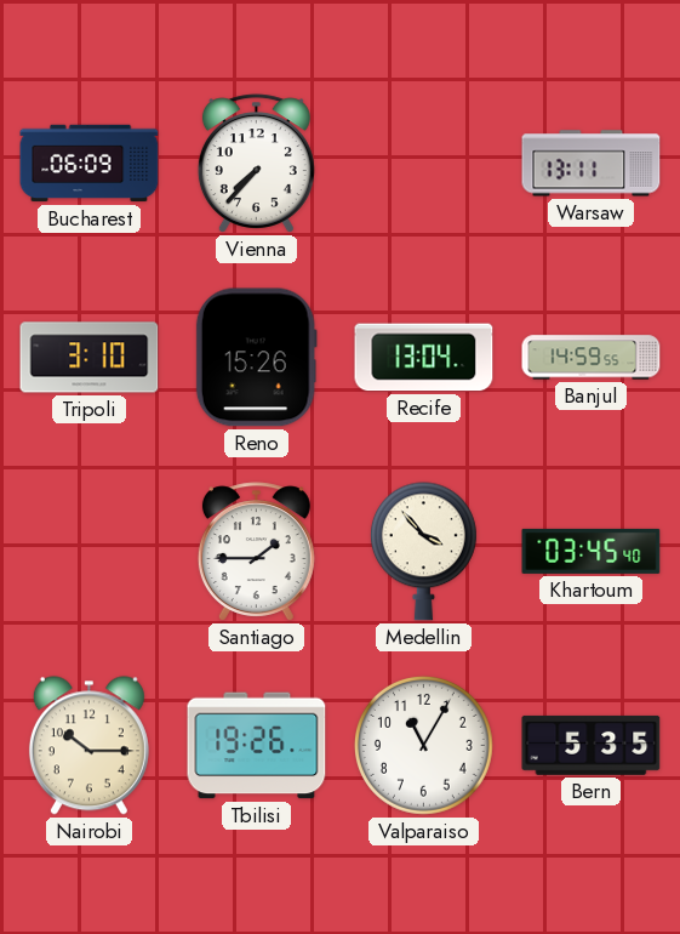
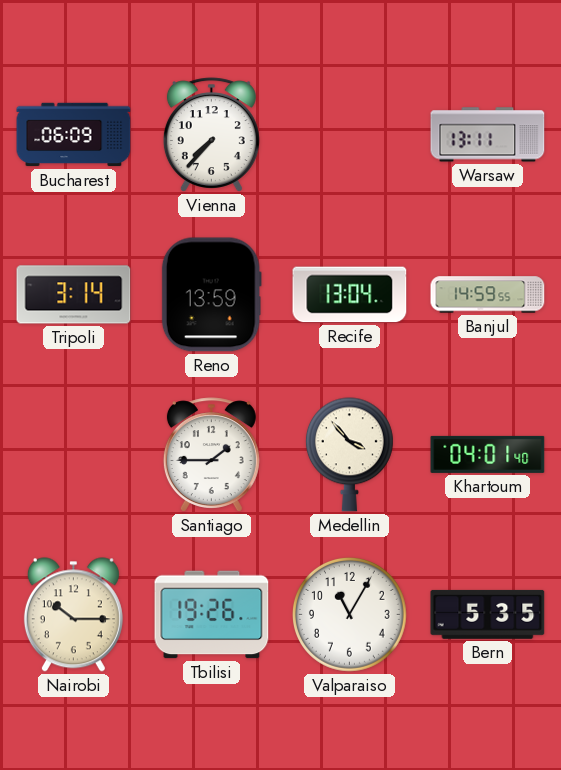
Tripoli: 3:10 -> 3:14 (74, 295)
Reno: 15:26 -> 13:59 (211, 295)
Khartoum: 03:45 -> 04:01 (488, 454)
